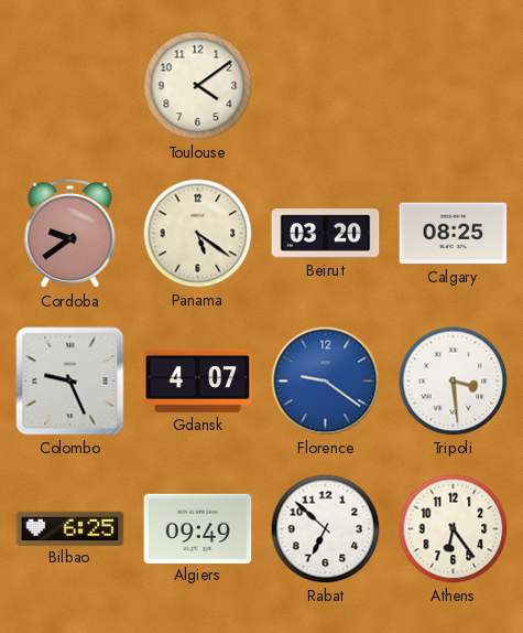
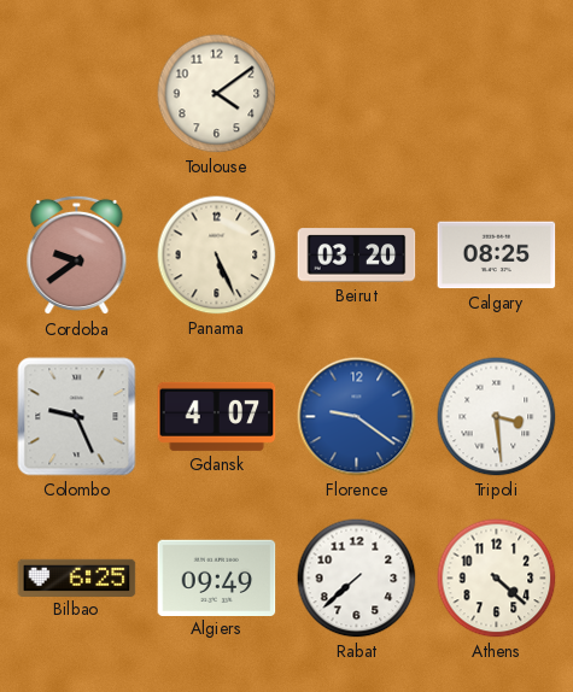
Panama: 5:21 -> 5:26 (217, 256)
Rabat: 6:52 -> 7:38 (357, 579)
Athens: 6:24 -> 4:22 (497, 579)
